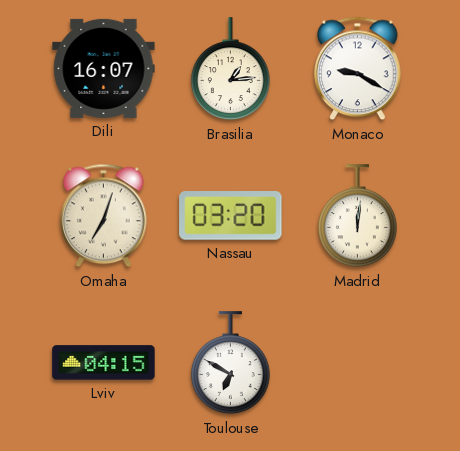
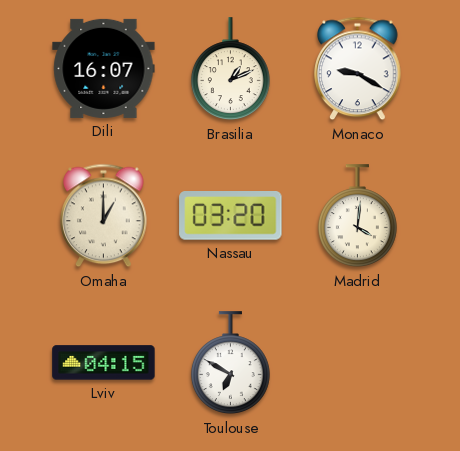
Brasilia: 1:14 -> 1:11 (230, 69)
Omaha: 7:03 -> 1:00 (104, 216)
Madrid: 12:01 -> 4:01 (357, 216)
